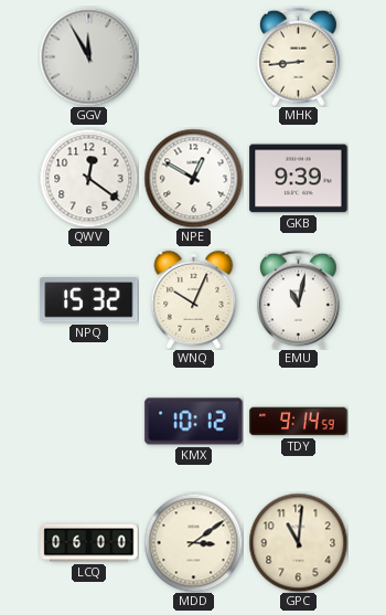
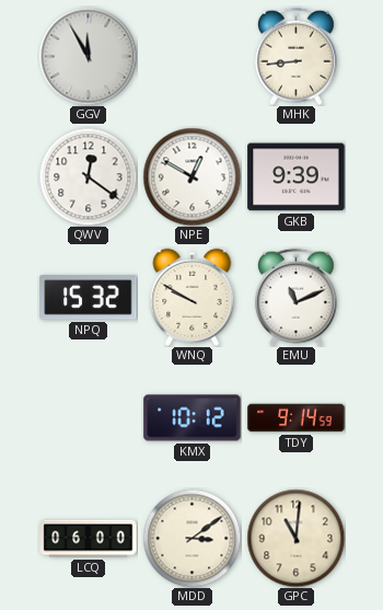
WNQ: 10:04 -> 9:50 (193, 297)
EMU: 11:02 -> 11:11 (295, 297)
